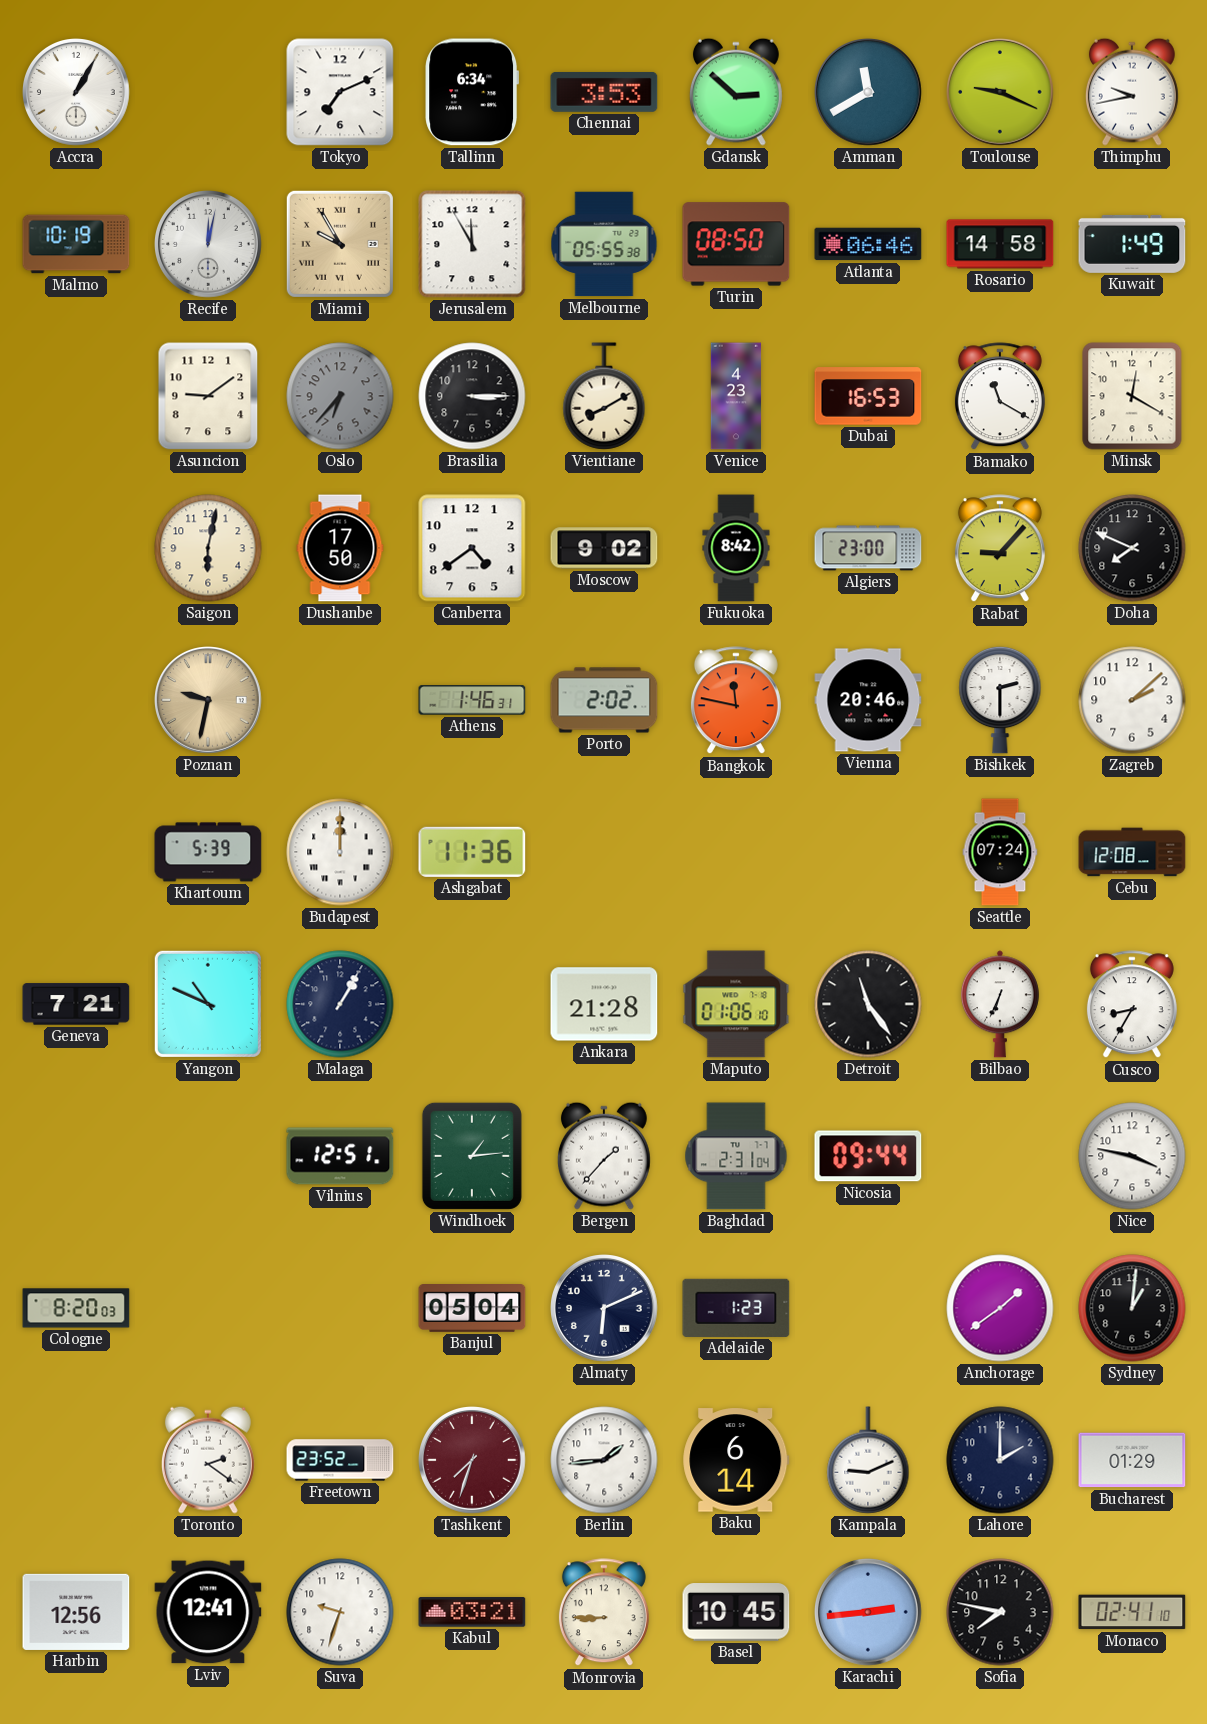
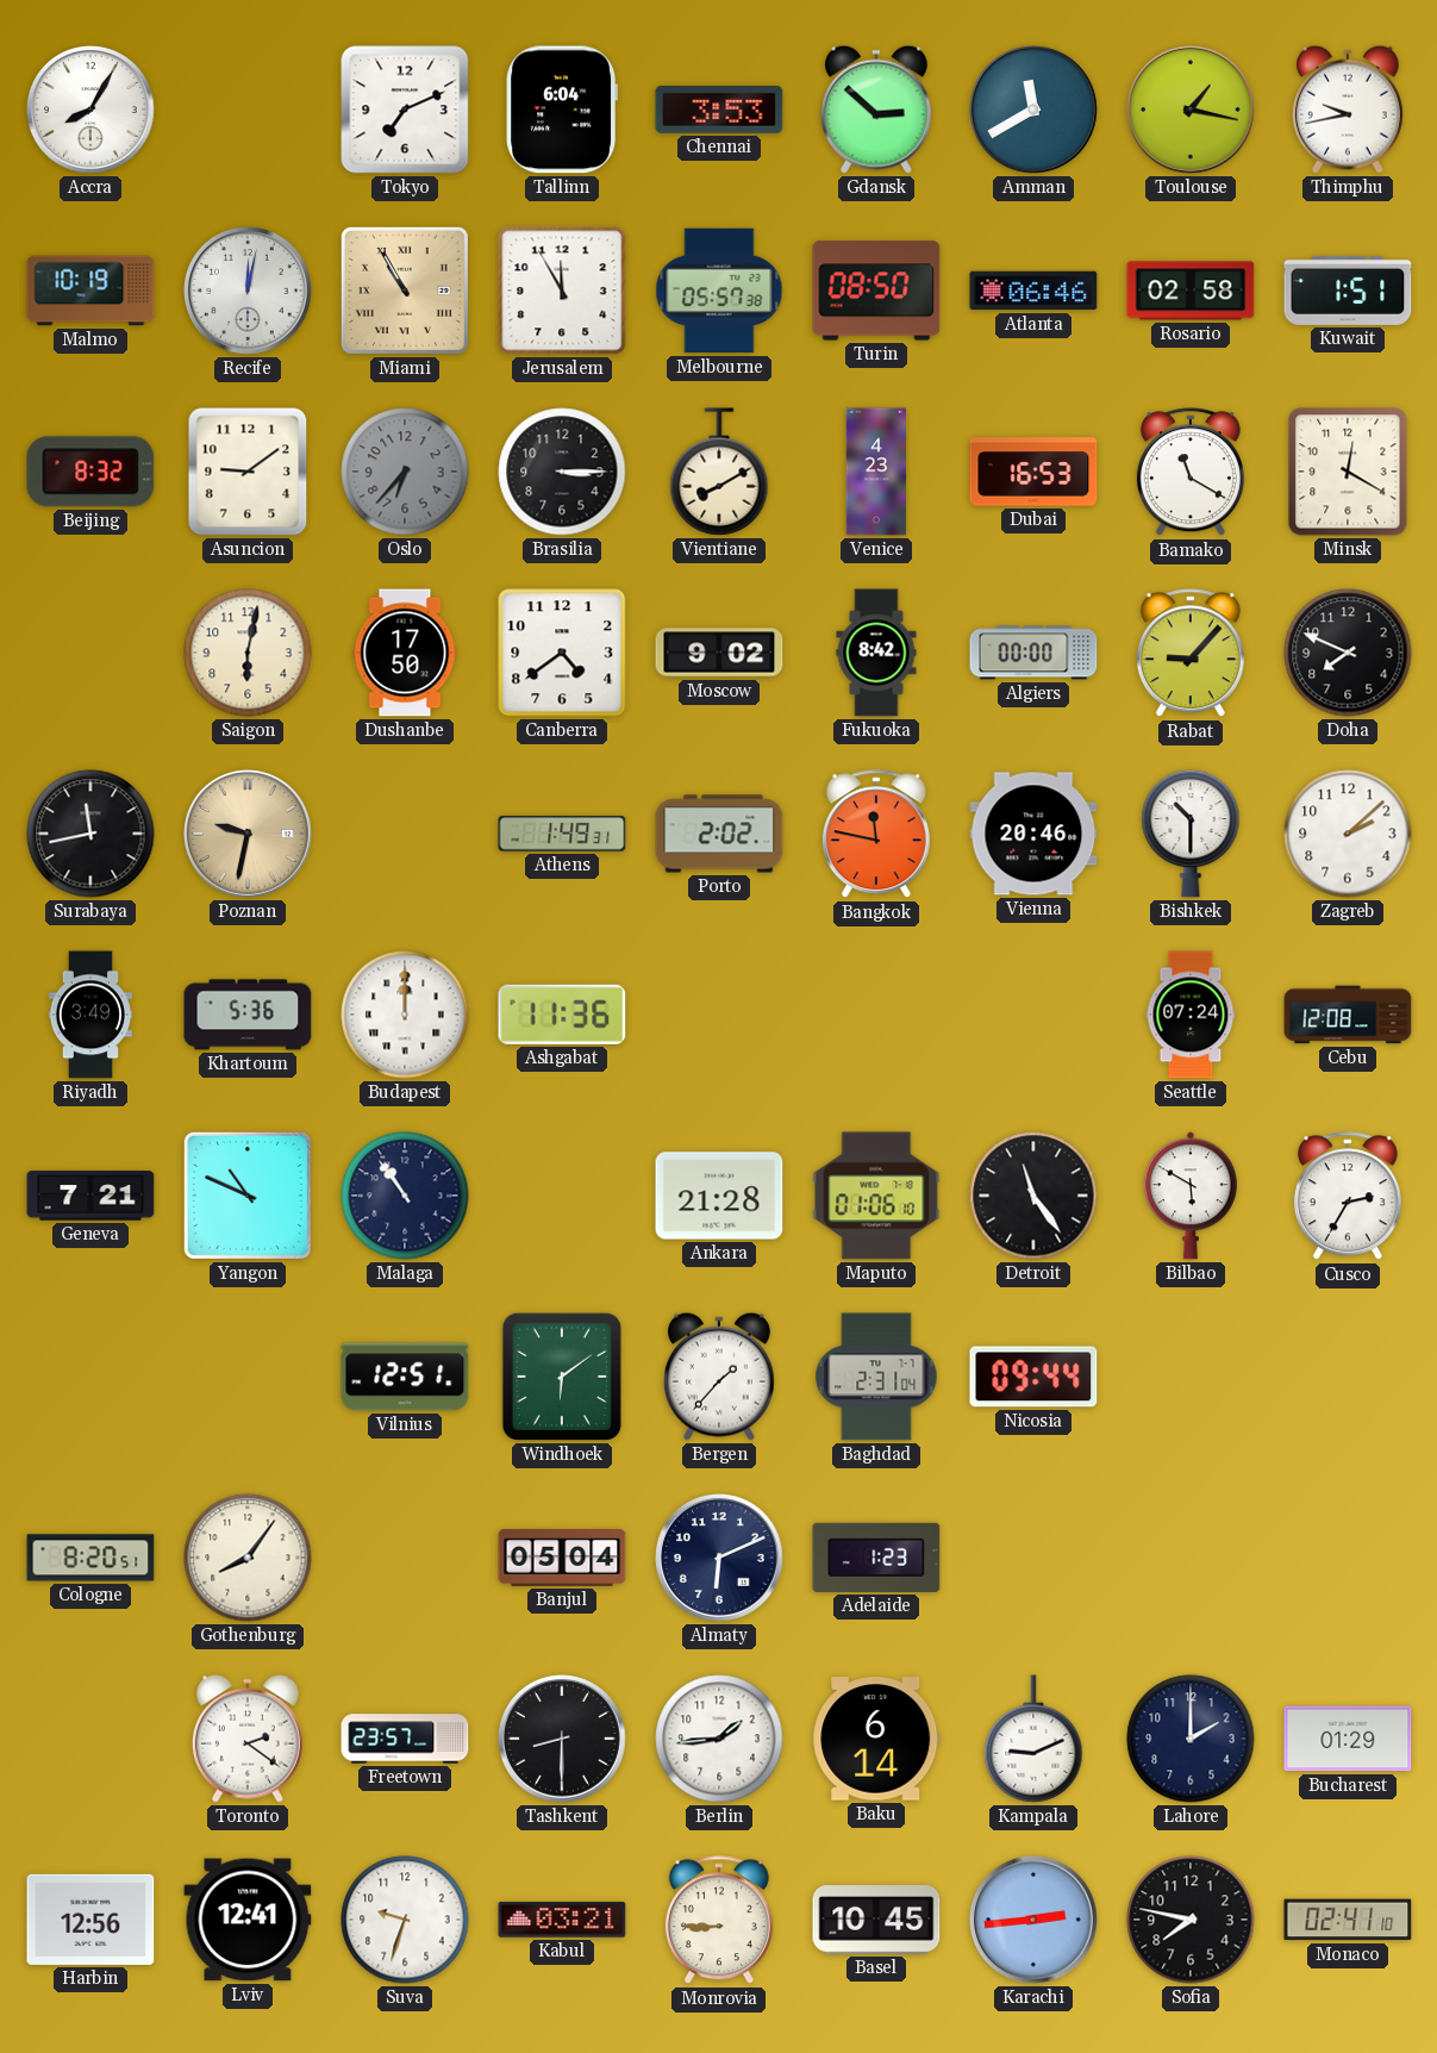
Accra: 1:05 -> 8:05 (92, 111)
Tallinn: 6:34 -> 6:04 (562, 110)
Toulouse: 9:19 -> 1:17 (1192, 111)
Miami: 9:55 -> 10:55 (405, 291)
Melbourne: 05:55 -> 05:57 (719, 291)
Rosario: 14:58 -> 02:58 (1191, 291)
Kuwait: 1:49 -> 1:51 (1348, 291)
Beijing: none -> 8:32 (90, 472)
Algiers: 23:00 -> 00:00 (1033, 653)
Surabaya: none -> 11:43 (90, 834)
Athens: 1:46 -> 1:49 (562, 834)
Bishkek: 2:30 -> 10:30 (1191, 834)
Riyadh: none -> 3:49 (89, 1015)
Khartoum: 5:39 -> 5:36 (248, 1015)
Malaga: 1:05 -> 10:54 (405, 1196)
Bilbao: 6:34 -> 5:50 (1191, 1196)
Cusco: 8:35 -> 2:35 (1348, 1197)
Windhoek: 1:14 -> 6:09 (562, 1377)
Nice: 3:47 -> none (1132, 1156)
Cologne: 8:20:03 -> 8:20:51 (90, 1558)
Gothenburg: none -> 8:06 (248, 1558)
Anchorage: 1:39 -> none (1000, 1308)
Sydney: 1:01 -> none (1132, 1308)
Freetown: 23:52 -> 23:57 (405, 1739)
Tashkent: 7:33 -> 8:30 (563, 1740)
Tashkent dial: burgundy -> black (563, 1740)
